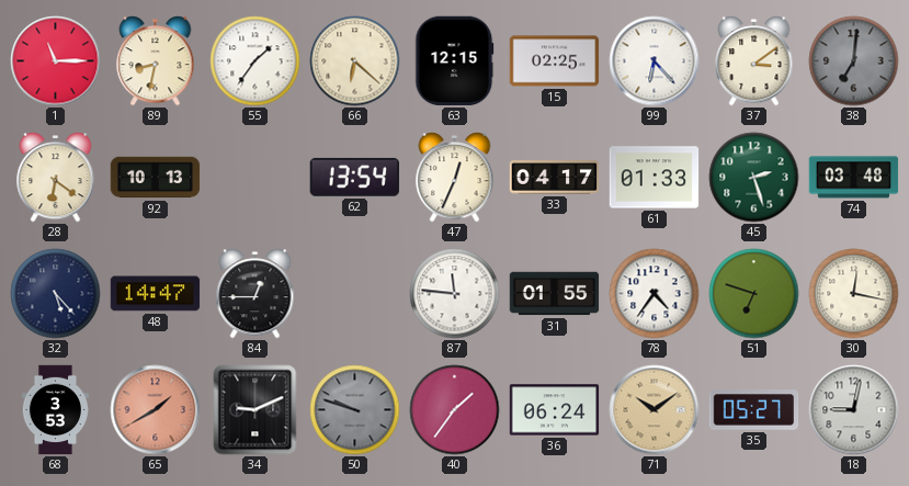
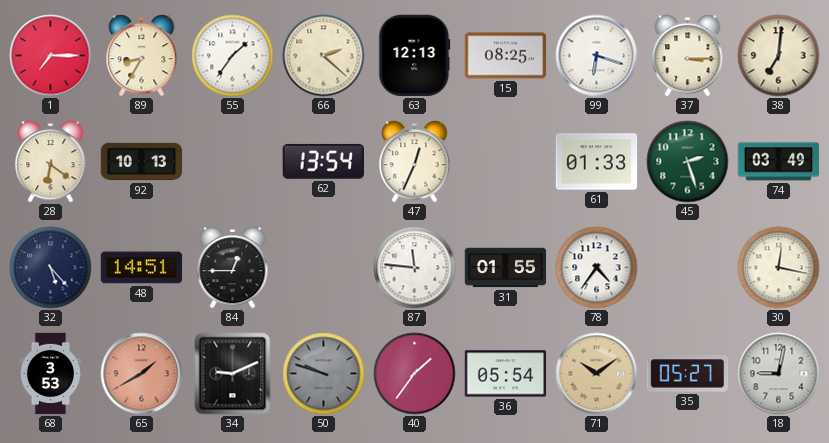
1: 11:15 -> 7:15 (51, 56)
89: 8:32 -> 8:35 (142, 56)
66: 6:22 -> 2:22 (324, 56)
63: 12:15 -> 12:13 (415, 56)
15: 02:25 -> 08:25 (506, 56)
99: 6:23 -> 6:18 (597, 56)
37: 3:09 -> 3:15 (688, 56)
38 dial: grey -> cream (779, 56)
33: 04:17 -> none (555, 178)
74: 03:48 -> 03:49 (779, 162)
48: 14:47 -> 14:51 (142, 268)
51: 6:48 -> none (754, 294)
36: 06:24 -> 05:54 (506, 374)
